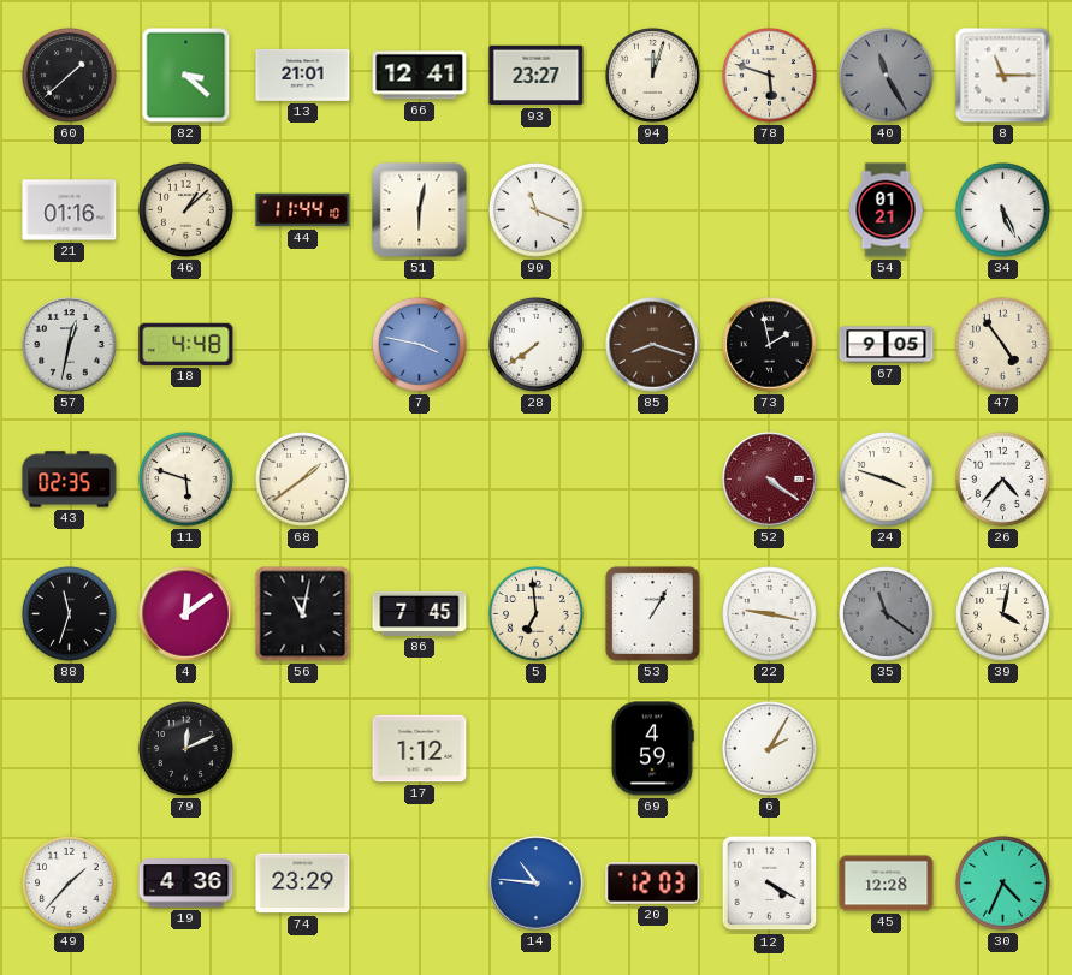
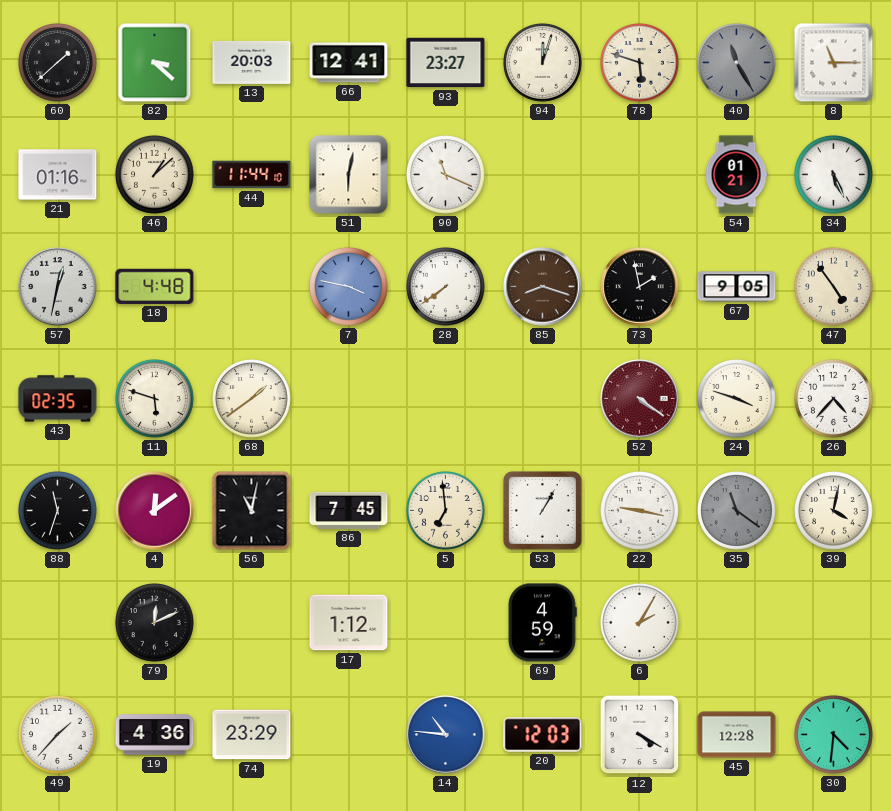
13: 21:01 -> 20:03 (252, 62)
30: 4:34 -> 4:31 (834, 735)
